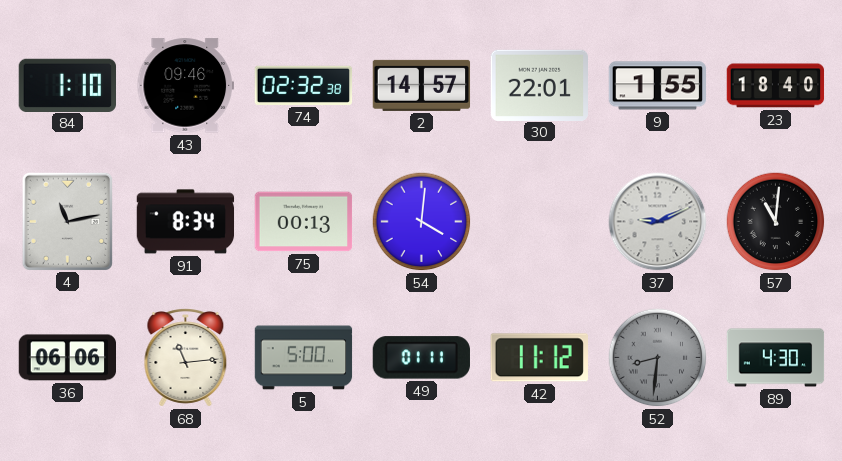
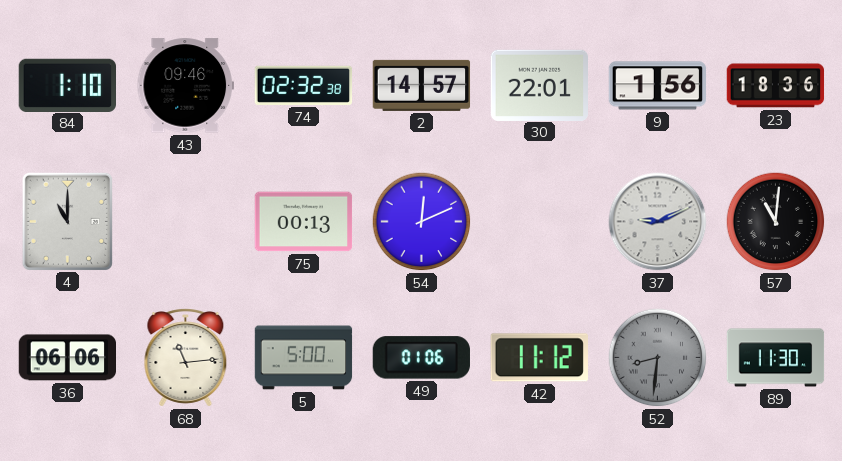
9: 1:55 -> 1:56 (658, 86)
23: 18:40 -> 18:36 (776, 86)
4: 11:13 -> 11:00 (67, 221)
91: 8:34 -> none (186, 222)
54: 4:01 -> 12:11 (422, 222)
49: 01:11 -> 01:06 (421, 358)
89: 4:30 -> 11:30 (776, 358)
